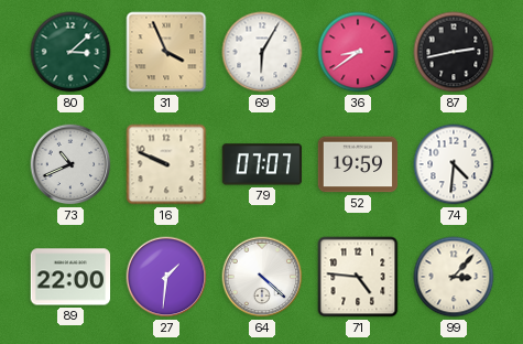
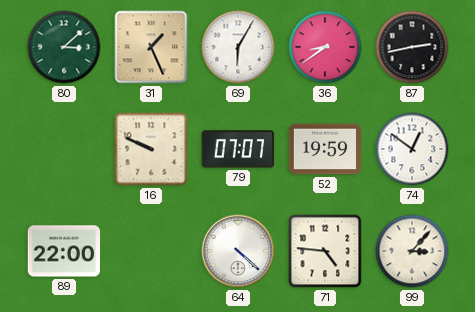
31: 3:56 -> 1:26 (151, 47)
73: 10:41 -> none (70, 164)
74: 4:31 -> 12:51 (412, 149)
27: 1:31 -> none (166, 277)
